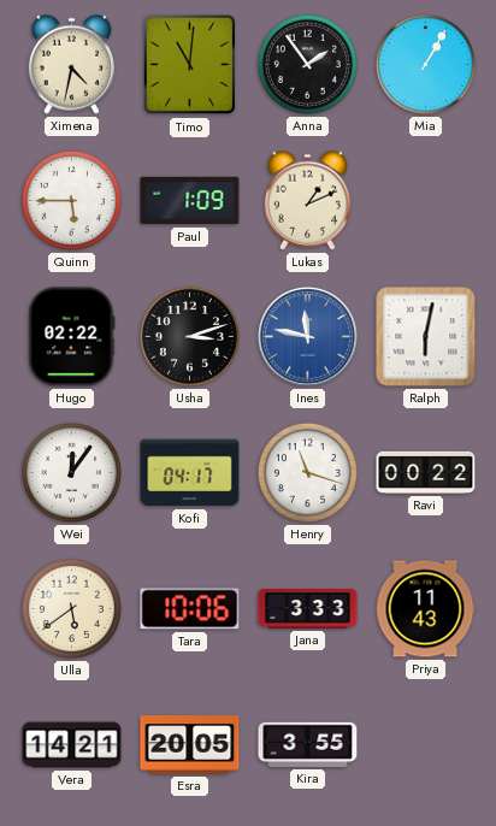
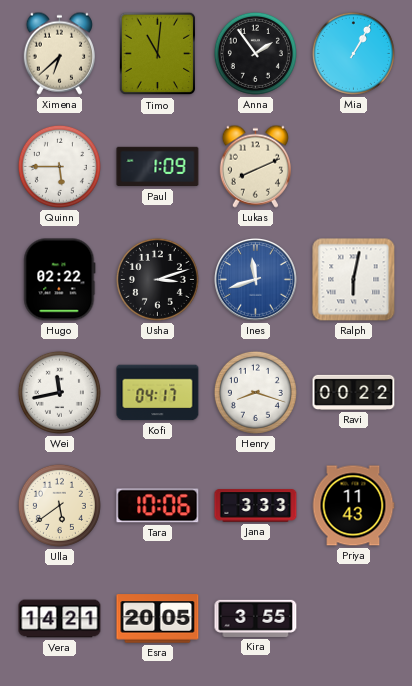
Ximena: 4:32 -> 6:38 (59, 53)
Lukas: 1:11 -> 8:11 (255, 166)
Ines: 11:47 -> 11:42 (256, 280)
Wei: 12:06 -> 11:43 (59, 392)
Henry: 11:18 -> 8:18 (255, 392)
